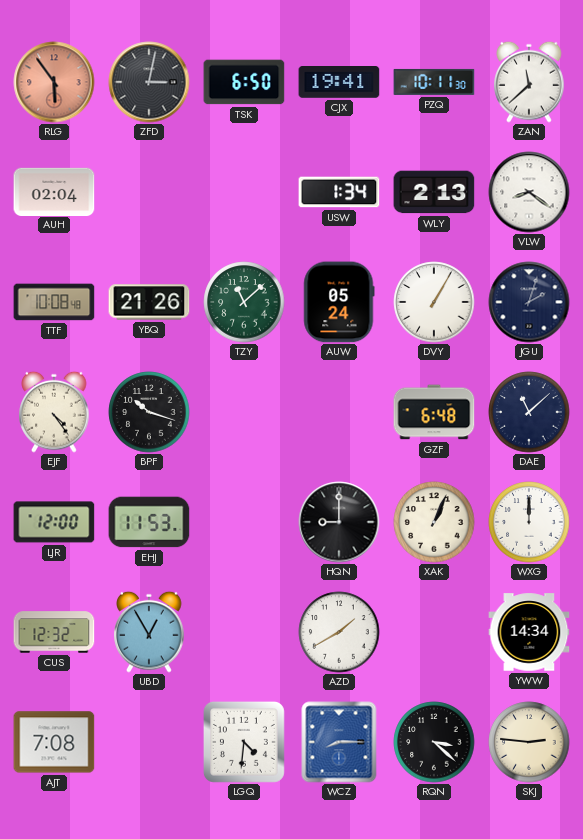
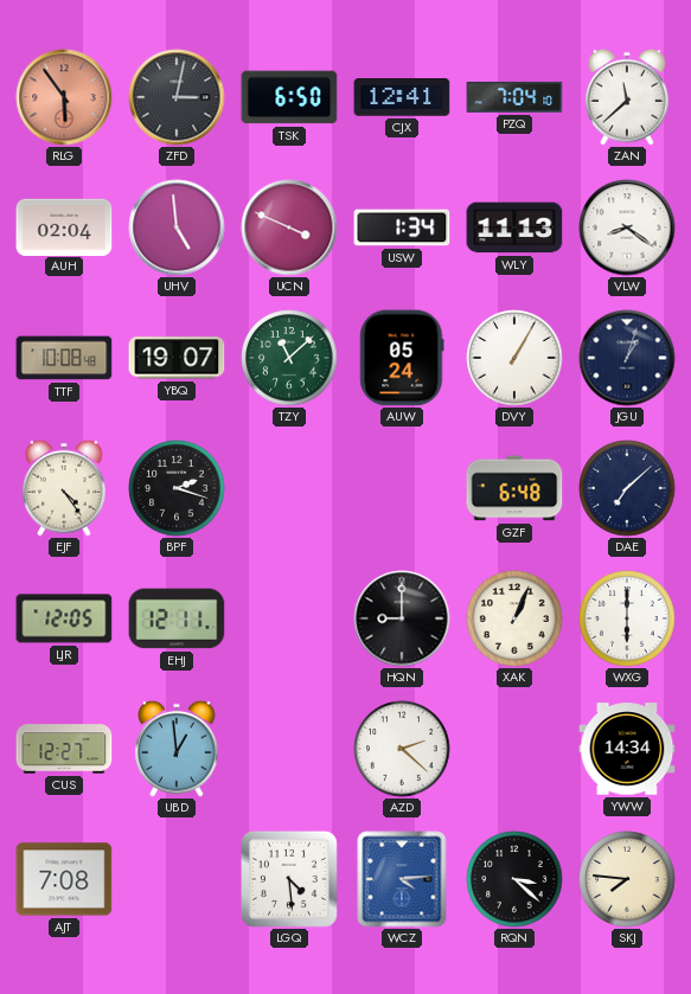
CJX: 19:41 -> 12:41 (402, 97)
PZQ: 10:11 -> 7:04 (514, 97)
UHV: none -> 4:59 (177, 227)
UCN: none -> 3:49 (289, 227)
WLY: 2:13 -> 11:13 (514, 227)
YBQ: 21:26 -> 19:07 (177, 358)
JGU: 2:03 -> 1:03 (627, 358)
BPF: 10:18 -> 2:18 (177, 488)
DAE: 11:08 -> 7:08 (627, 488)
LJR: 12:00 -> 12:05 (64, 618)
EHJ: 11:53 -> 12:11 (177, 618)
WXG: 12:00 -> 6:00 (627, 618)
CUS: 12:32 -> 12:27 (64, 749)
UBD: 12:55 -> 12:59 (177, 749)
AZD: 1:40 -> 2:22 (402, 749)
LGQ: 4:31 -> 4:29 (289, 879)
WCZ: 8:15 -> 4:14 (402, 879)
SKJ: 2:46 -> 7:46 (627, 879)
